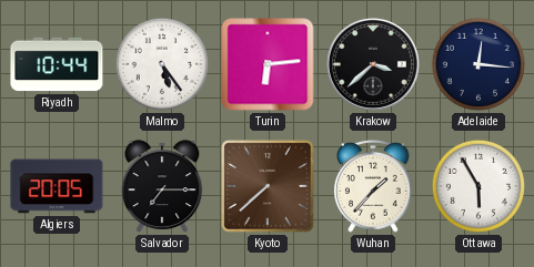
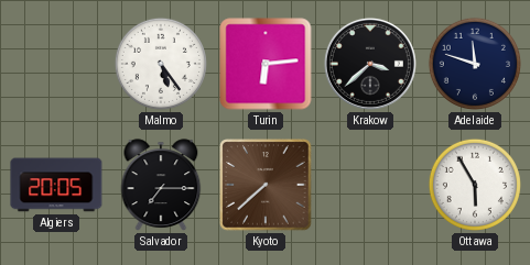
Riyadh: 10:44 -> none (57, 64)
Adelaide: 12:16 -> 11:48 (475, 64)
Wuhan: 1:37 -> none (373, 186)
